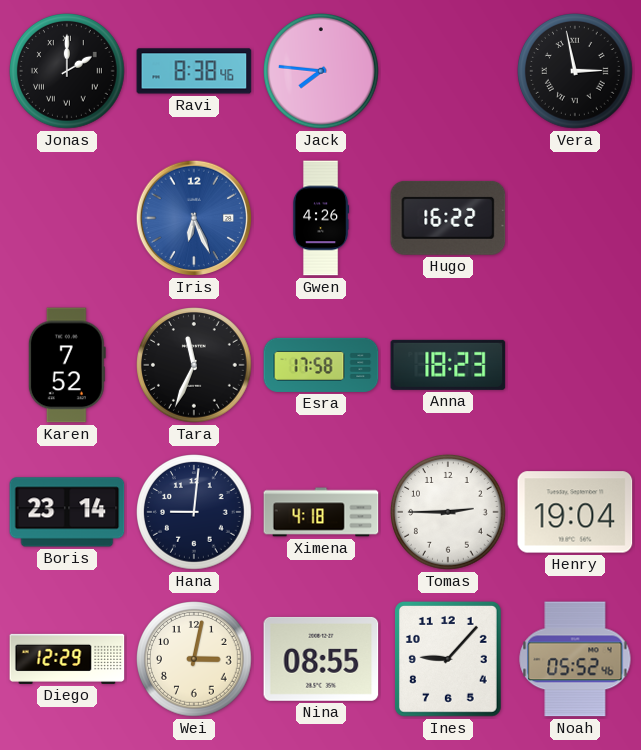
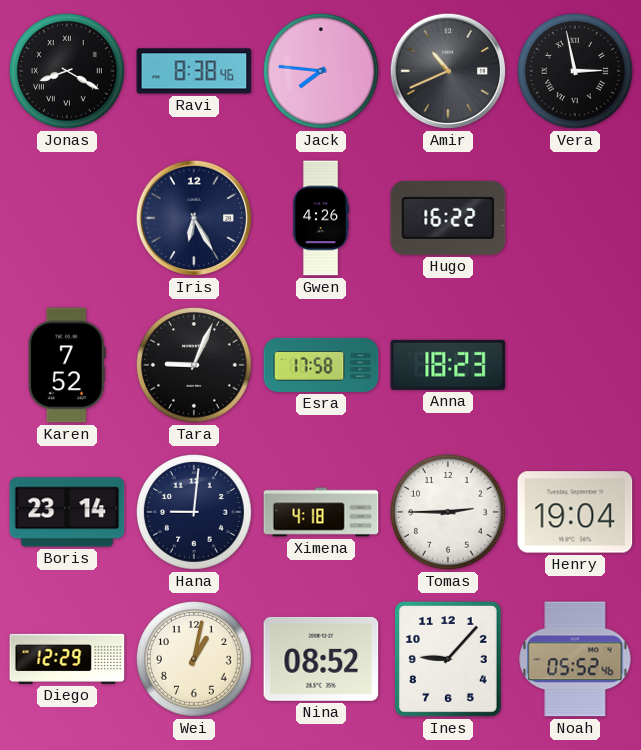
Jonas: 2:00 -> 8:20 (68, 72)
Amir: none -> 10:41 (448, 71)
Iris: 6:26 -> 6:25 (194, 218)
Iris dial: blue -> navy (194, 218)
Tara: 11:34 -> 9:04 (195, 366)
Wei: 3:02 -> 1:02 (195, 660)
Nina: 08:55 -> 08:52 (321, 659)
